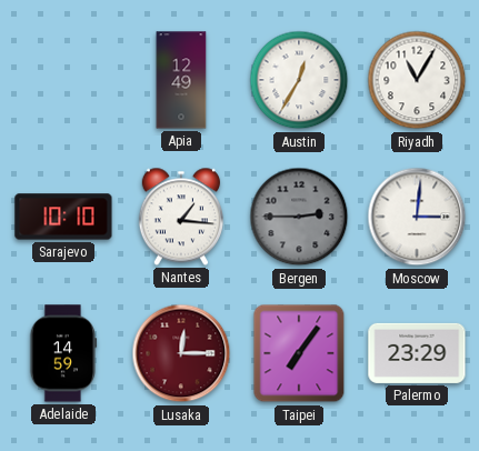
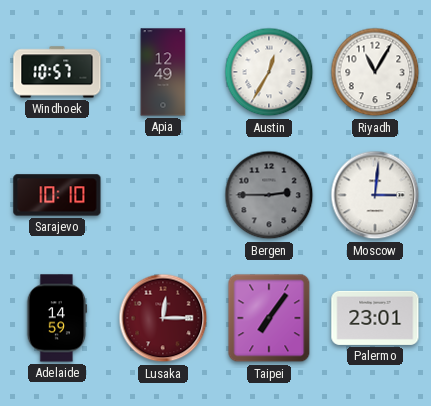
Windhoek: none -> 10:57 (57, 72)
Nantes: 1:16 -> none (181, 217)
Palermo: 23:29 -> 23:01 (375, 318)
